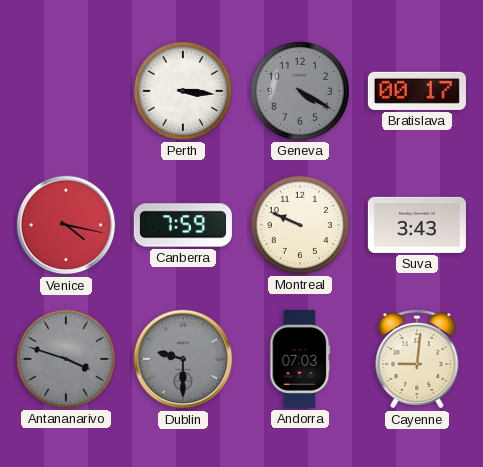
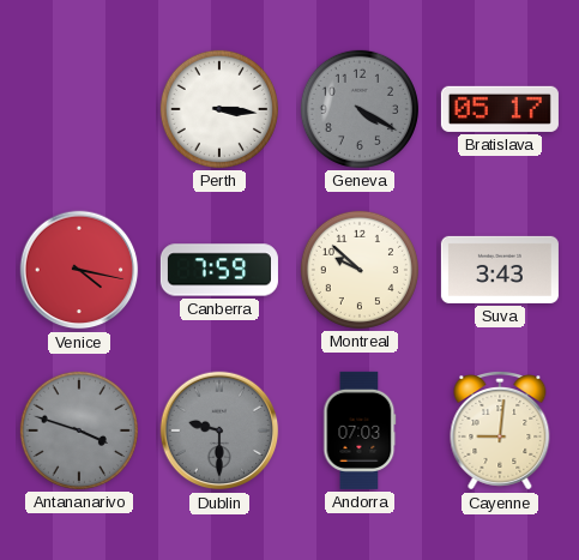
Bratislava: 00:17 -> 05:17 (500, 109)
Montreal: 9:49 -> 9:52 (360, 270)
